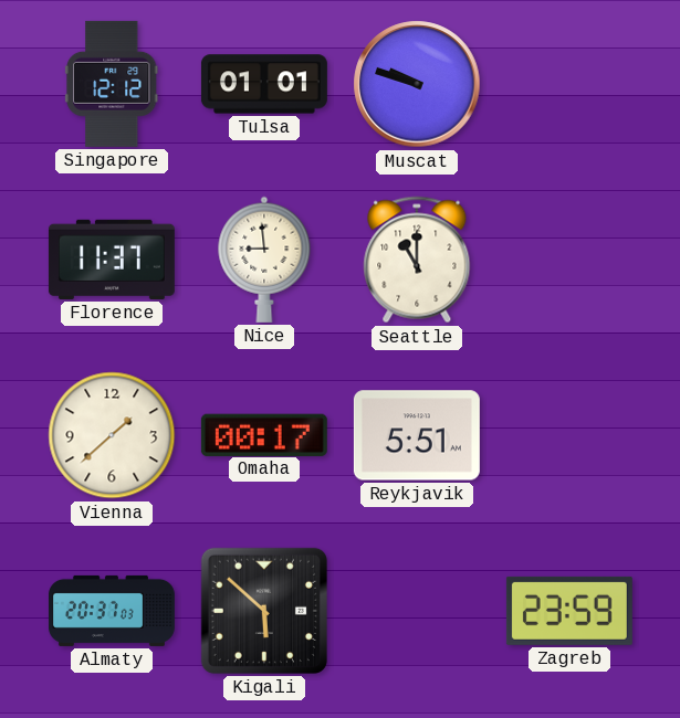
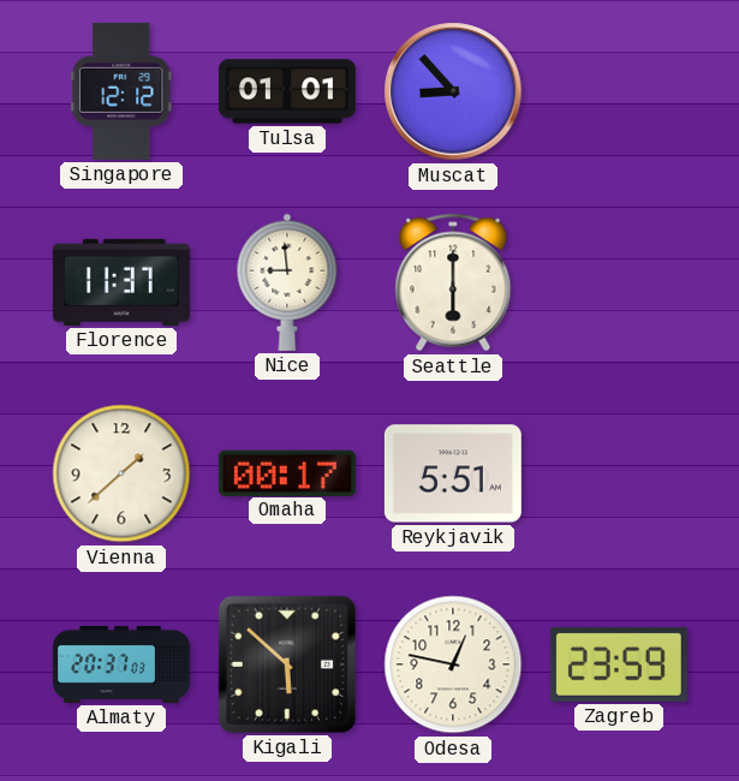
Muscat: 9:48 -> 8:53 (453, 91)
Seattle: 11:00 -> 6:00 (453, 282)
Odesa: none -> 12:47 (453, 664)
